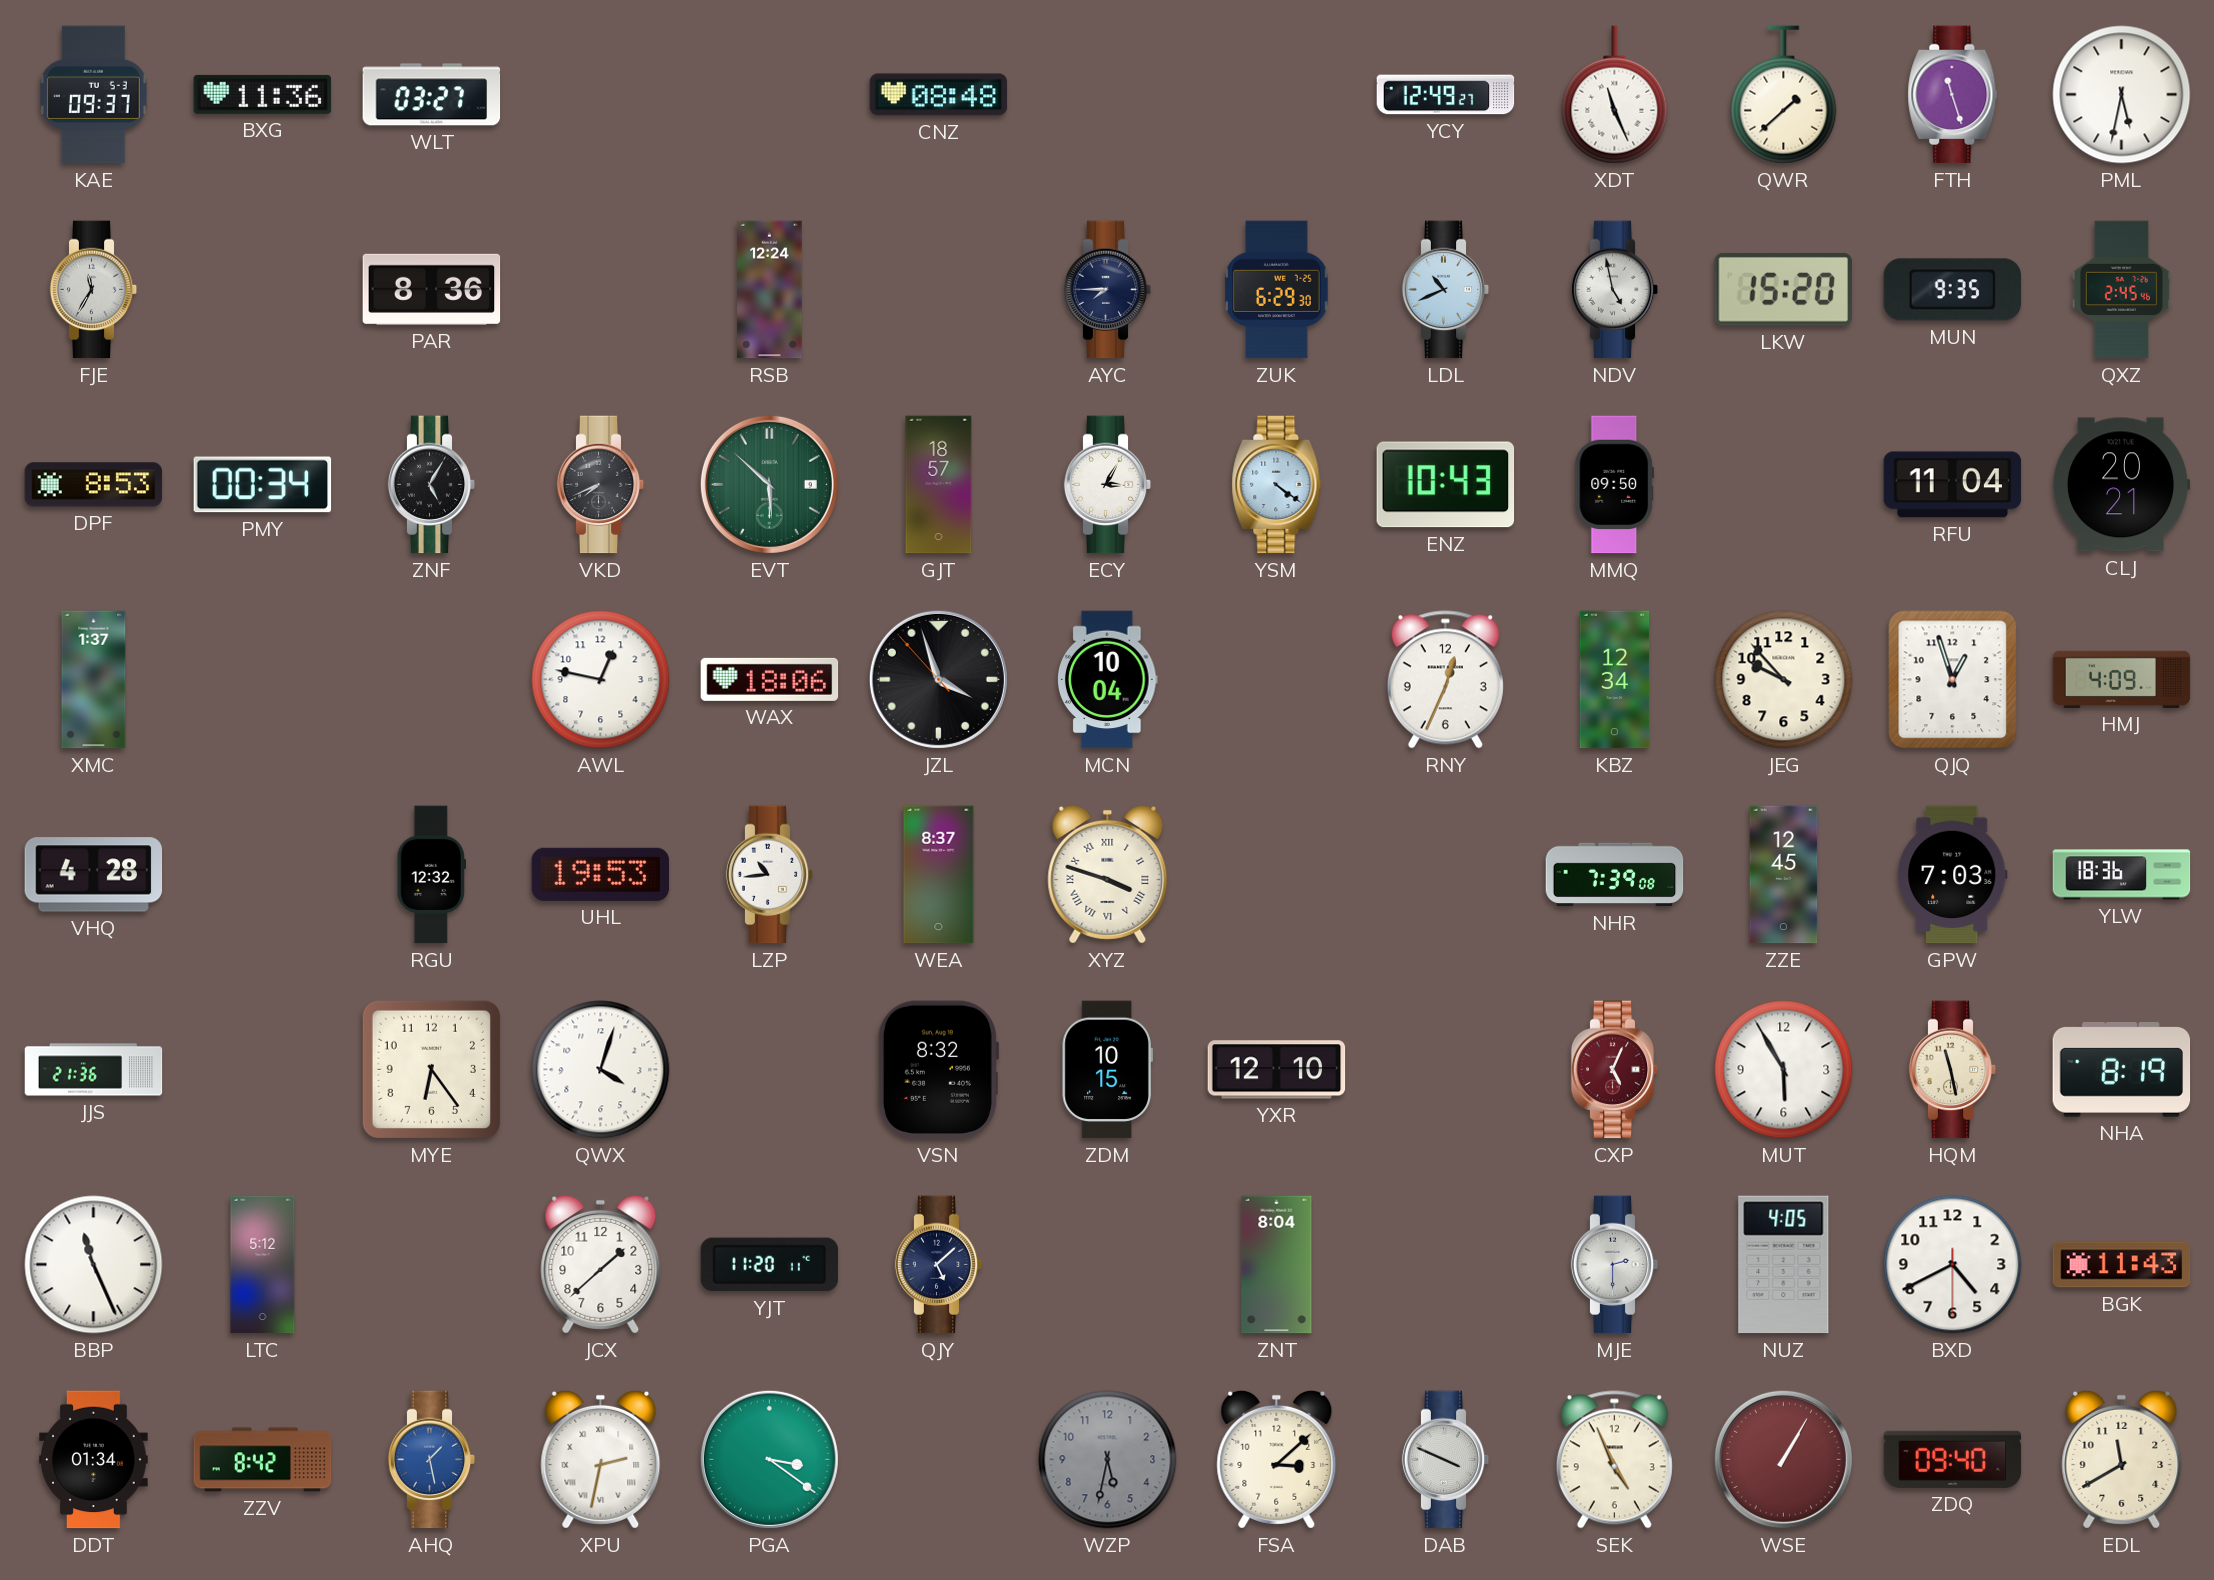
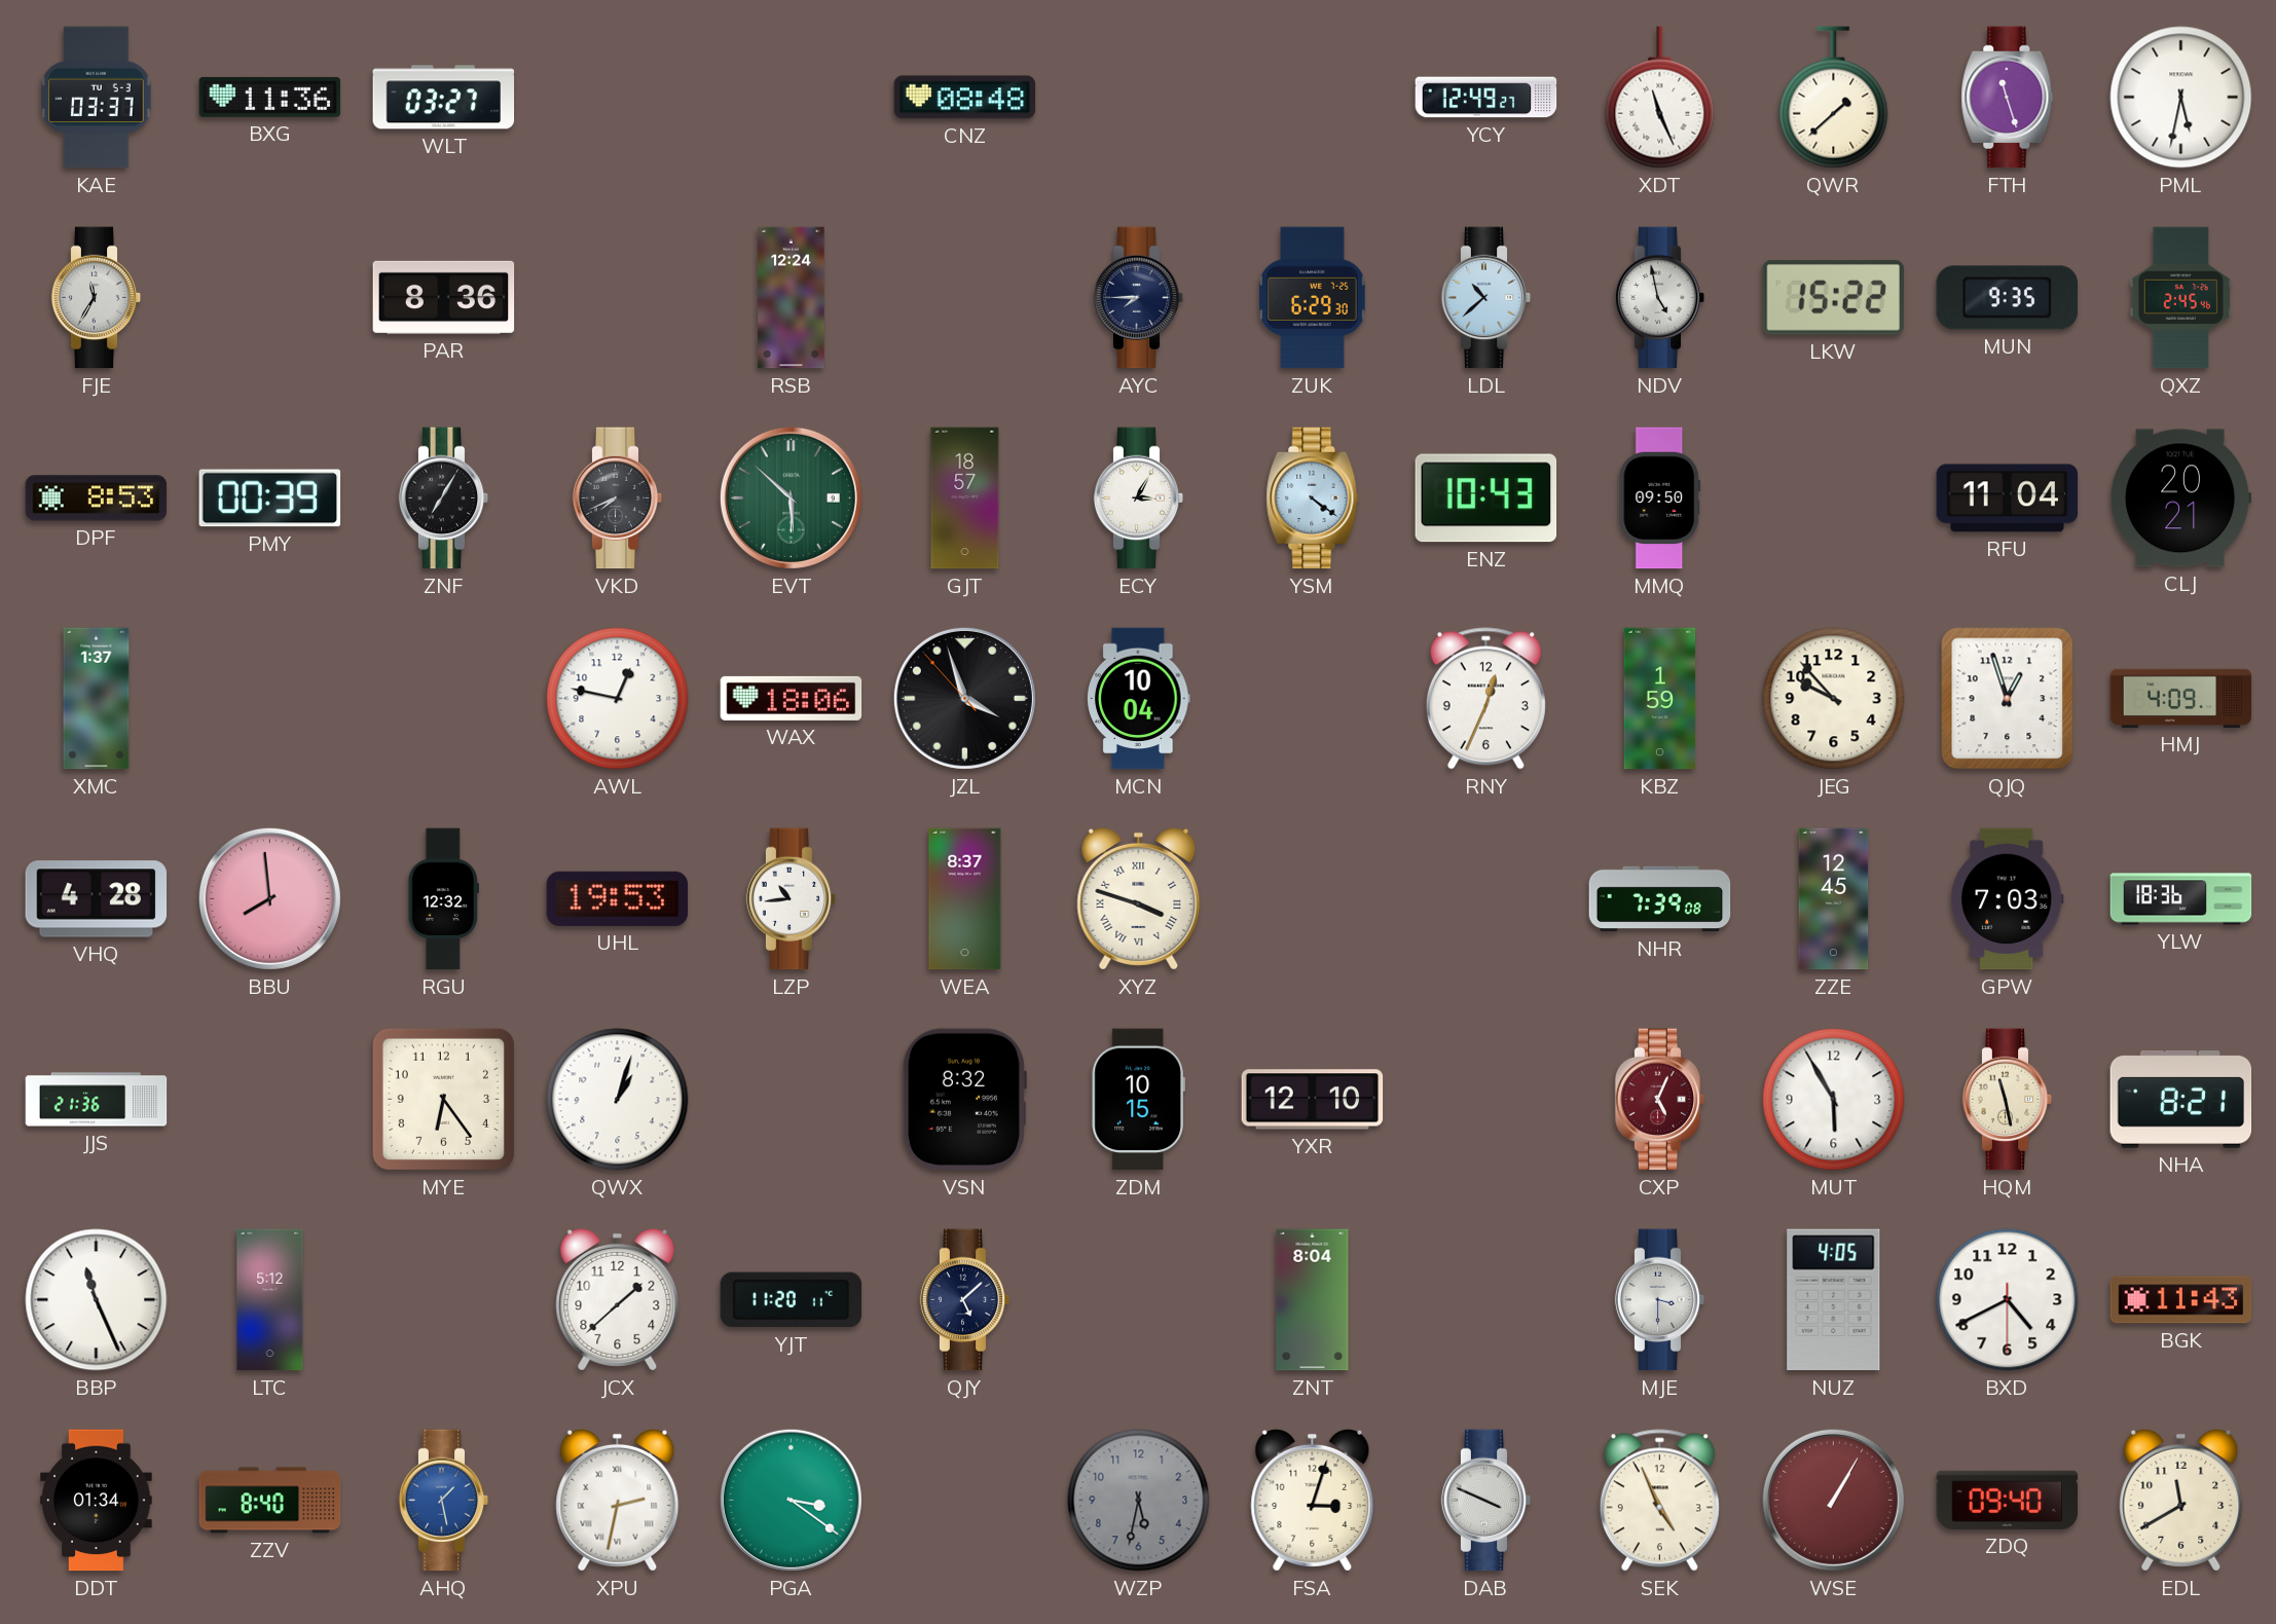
KAE: 09:37 -> 03:37 (97, 98)
LDL: 10:41 -> 10:38 (1486, 298)
LKW: 15:20 -> 15:22 (1833, 297)
PMY: 00:34 -> 00:39 (270, 499)
ZNF: 5:05 -> 7:05 (444, 499)
KBZ: 12:34 -> 1:59 (1660, 699)
BBU: none -> 7:59 (269, 898)
QWX: 4:03 -> 1:03 (618, 1100)
NHA: 8:19 -> 8:21 (2181, 1099)
MJE: 2:30 -> 3:30 (1660, 1300)
ZZV: 8:42 -> 8:40 (270, 1501)
FSA: 3:08 -> 3:03 (1313, 1500)
